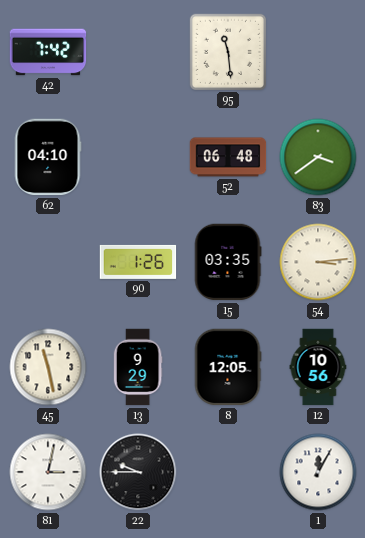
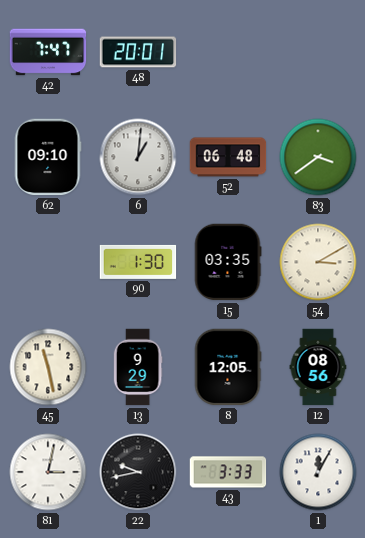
42: 7:42 -> 7:47 (48, 52)
48: none -> 20:01 (138, 52)
95: 11:29 -> none (227, 51)
62: 04:10 -> 09:10 (48, 157)
6: none -> 1:01 (138, 157)
90: 1:26 -> 1:30 (138, 262)
54: 3:14 -> 3:10 (318, 262)
12: 10:56 -> 08:56 (318, 367)
22: 9:45 -> 9:43 (138, 472)
43: none -> 3:33 (228, 472)
